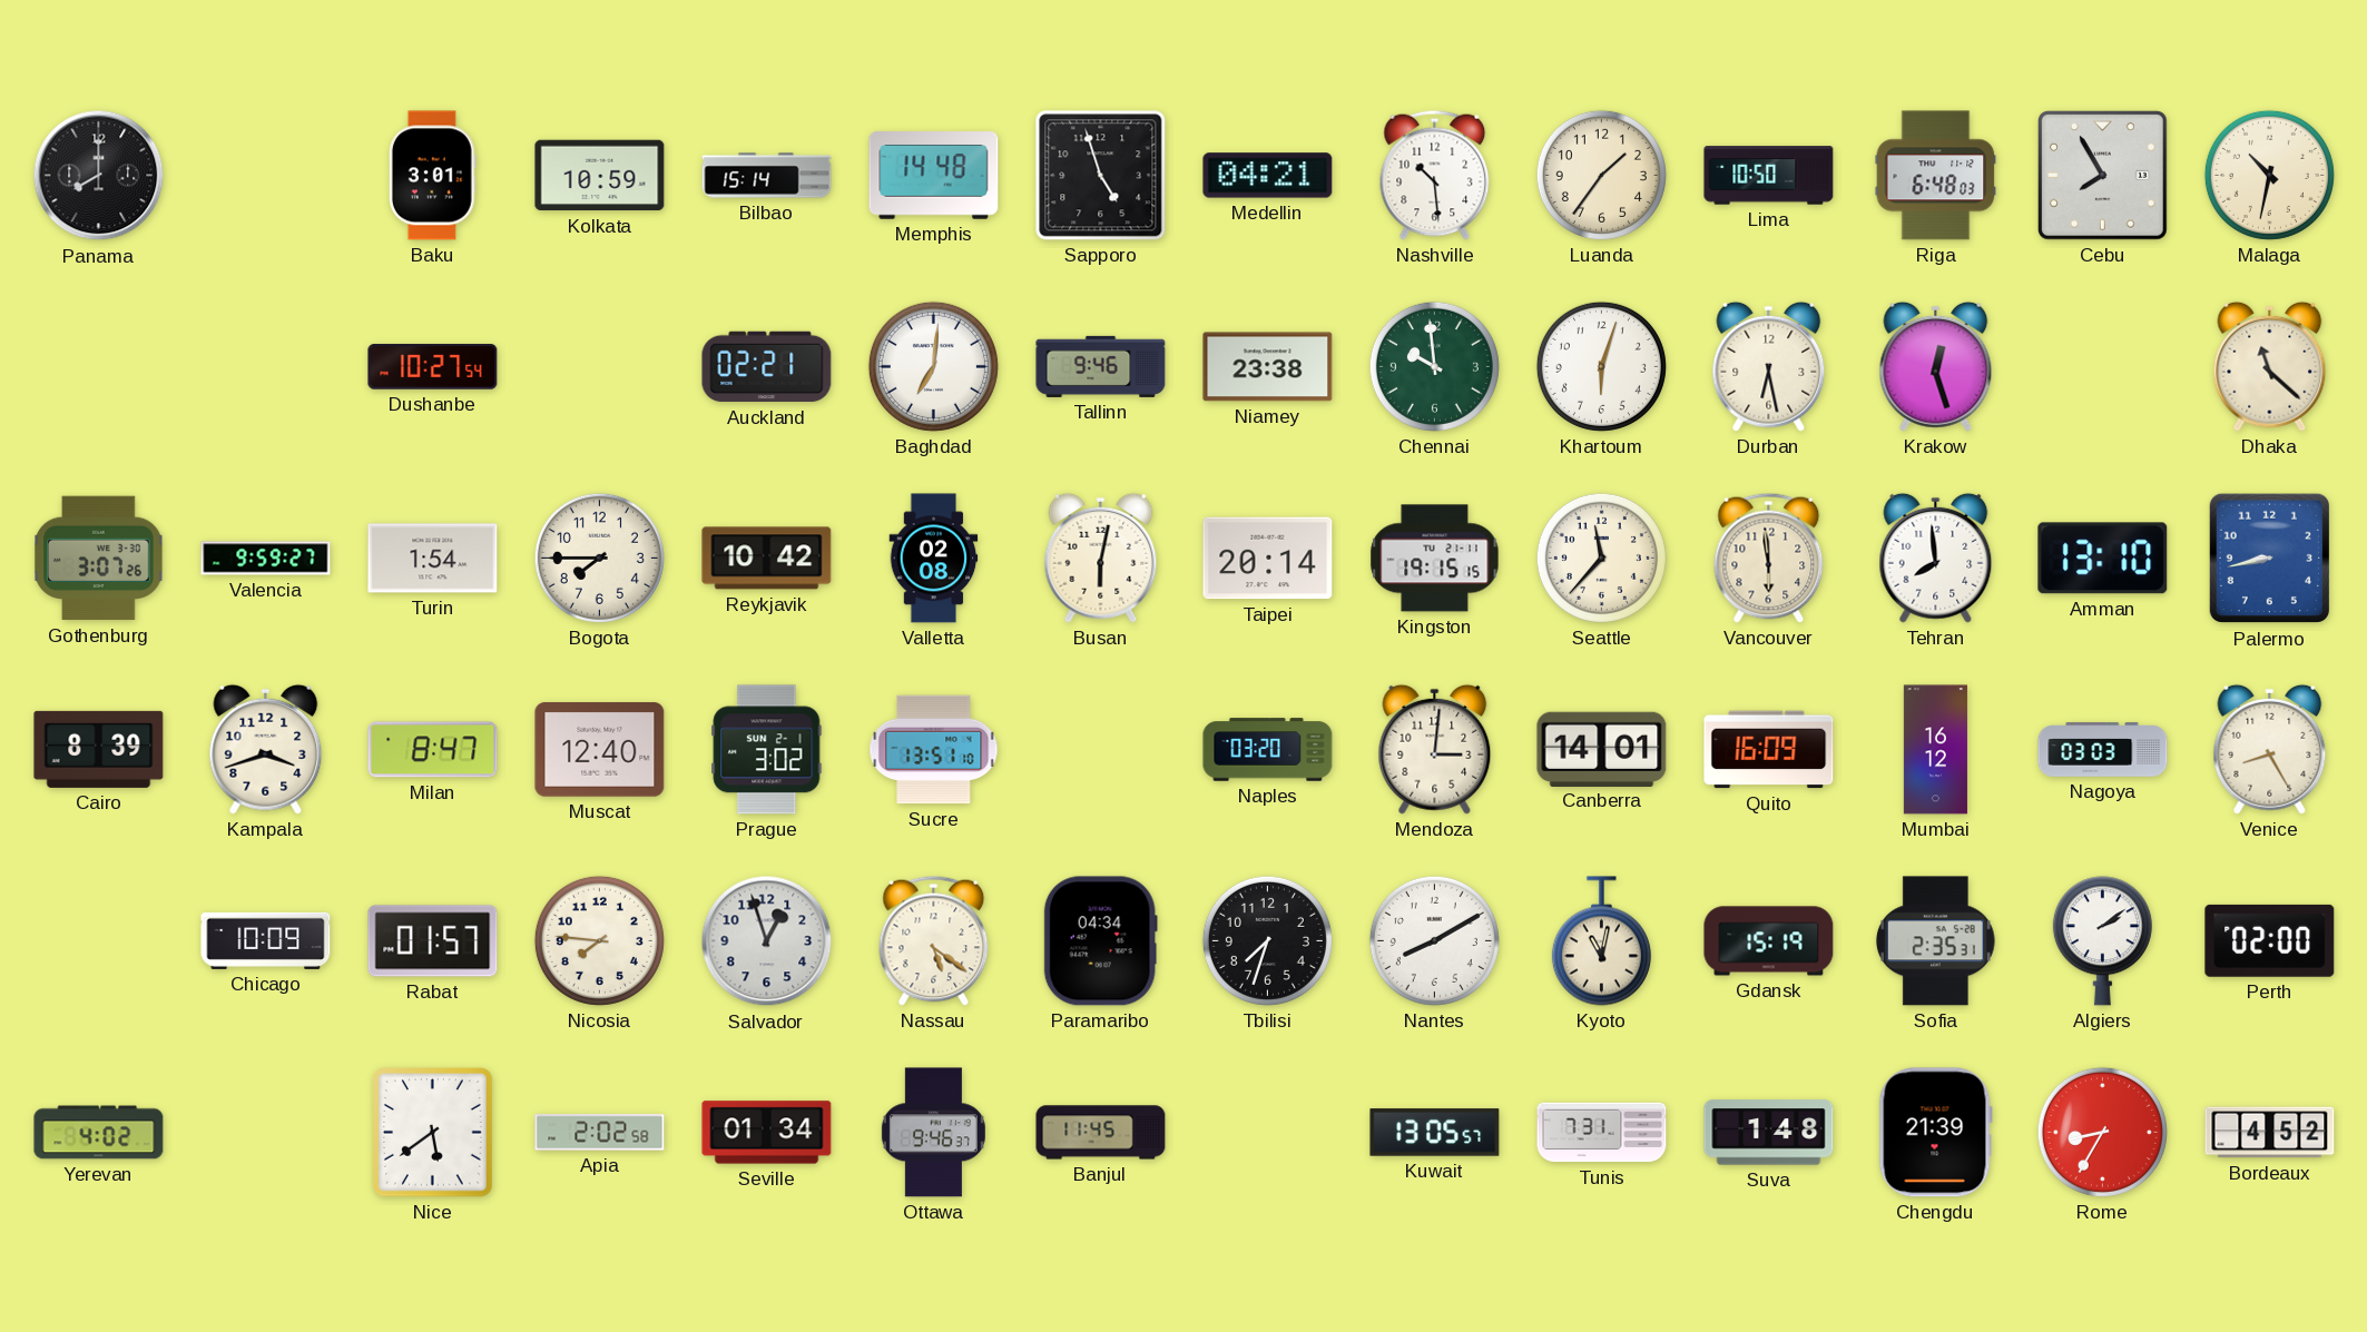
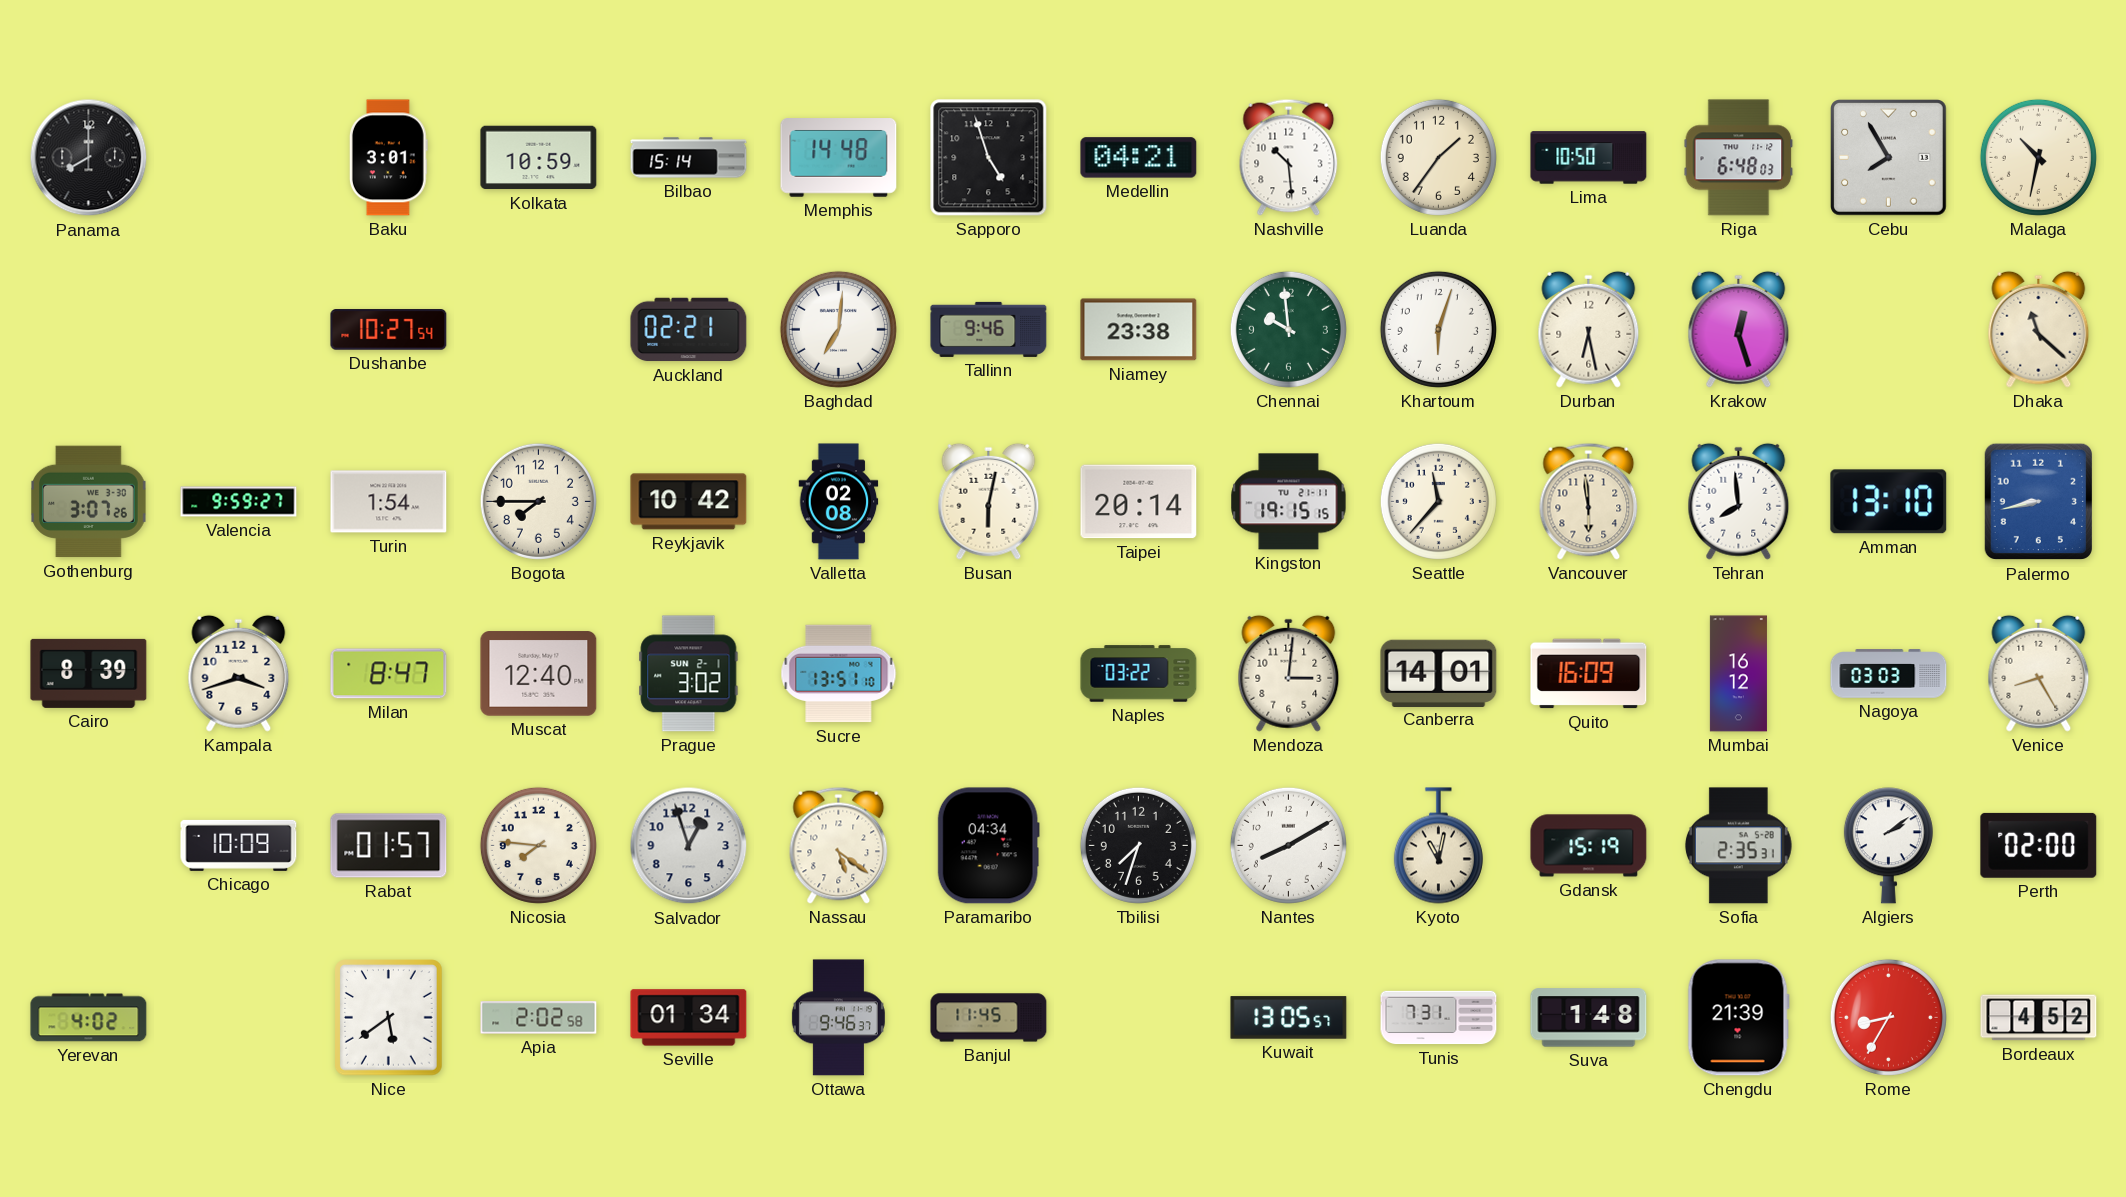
Naples: 03:20 -> 03:22 (1139, 674)
